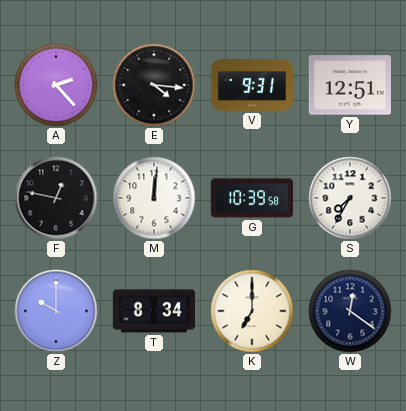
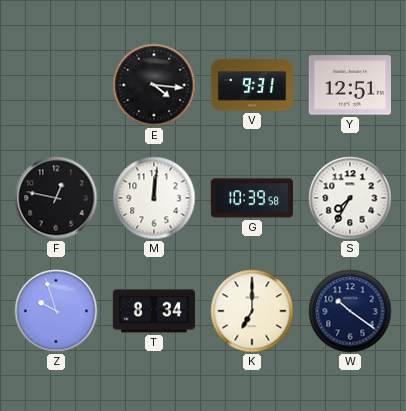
A: 2:23 -> none (56, 85)
Z: 10:00 -> 9:57 (56, 311)
W: 12:21 -> 10:21 (350, 311)
